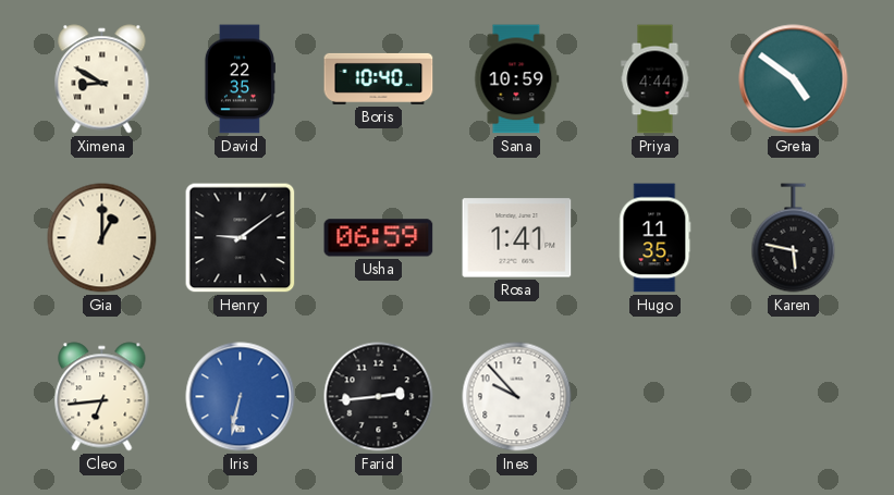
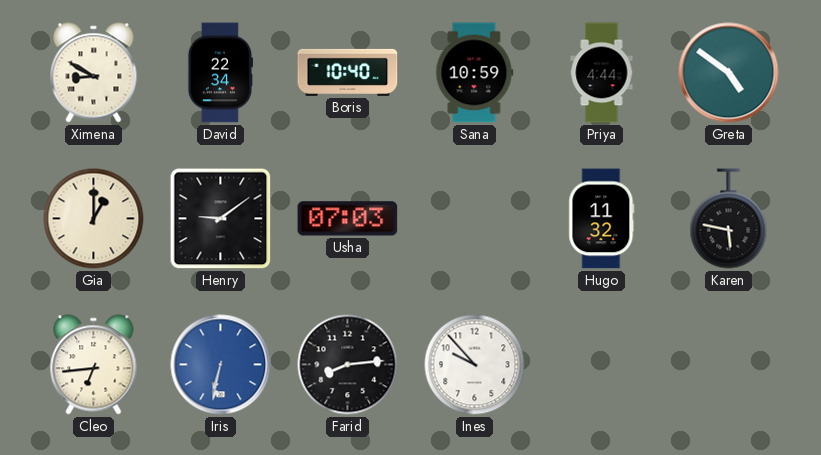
David: 22:35 -> 22:34 (220, 73)
Usha: 06:59 -> 07:03 (348, 219)
Rosa: 1:41 -> none (517, 238)
Hugo: 11:35 -> 11:32 (602, 219)
Farid: 2:44 -> 8:14 (348, 365)
